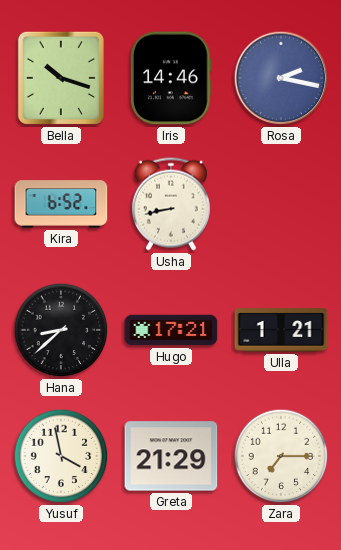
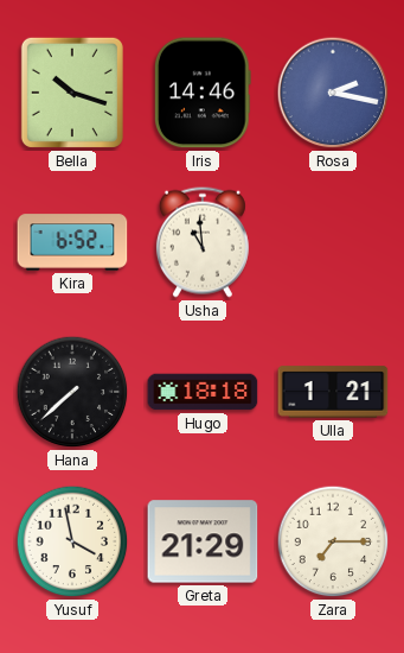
Usha: 8:43 -> 10:59 (203, 242)
Hana: 8:38 -> 7:38 (72, 392)
Hugo: 17:21 -> 18:18 (203, 392)
